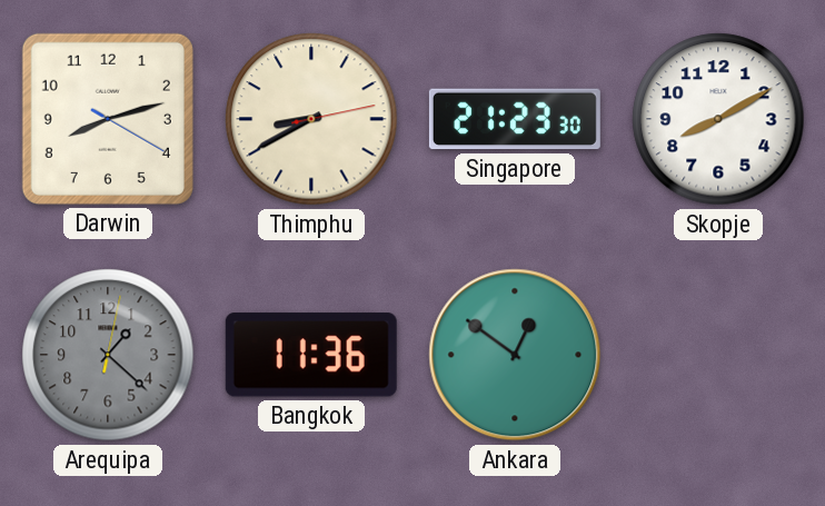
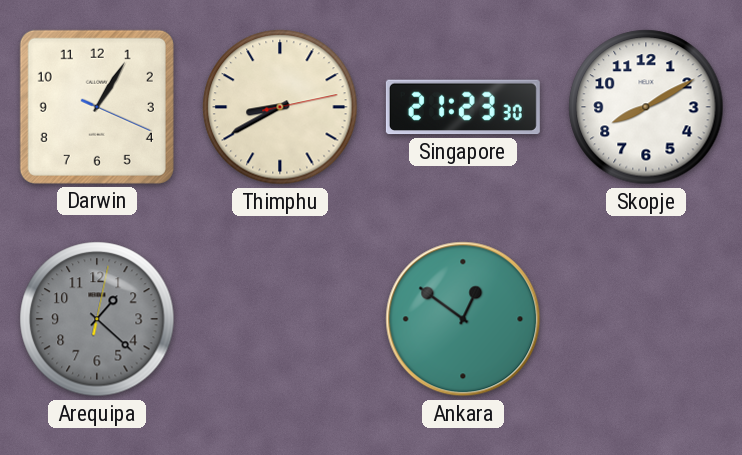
Darwin: 8:12 -> 1:05 (97, 107)
Bangkok: 11:36 -> none (311, 355)
